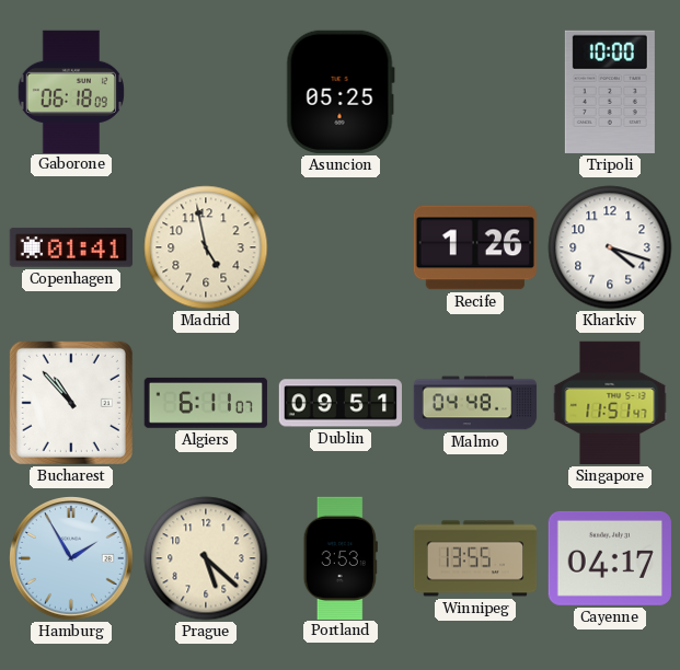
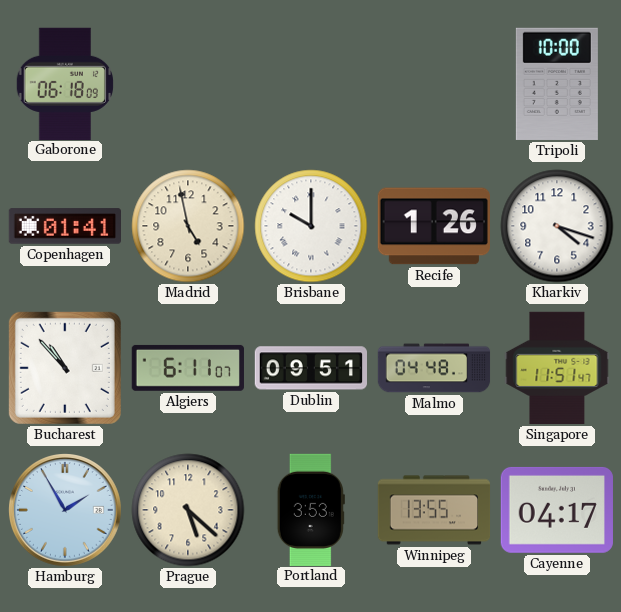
Asuncion: 05:25 -> none (341, 92)
Brisbane: none -> 10:00 (311, 226)
